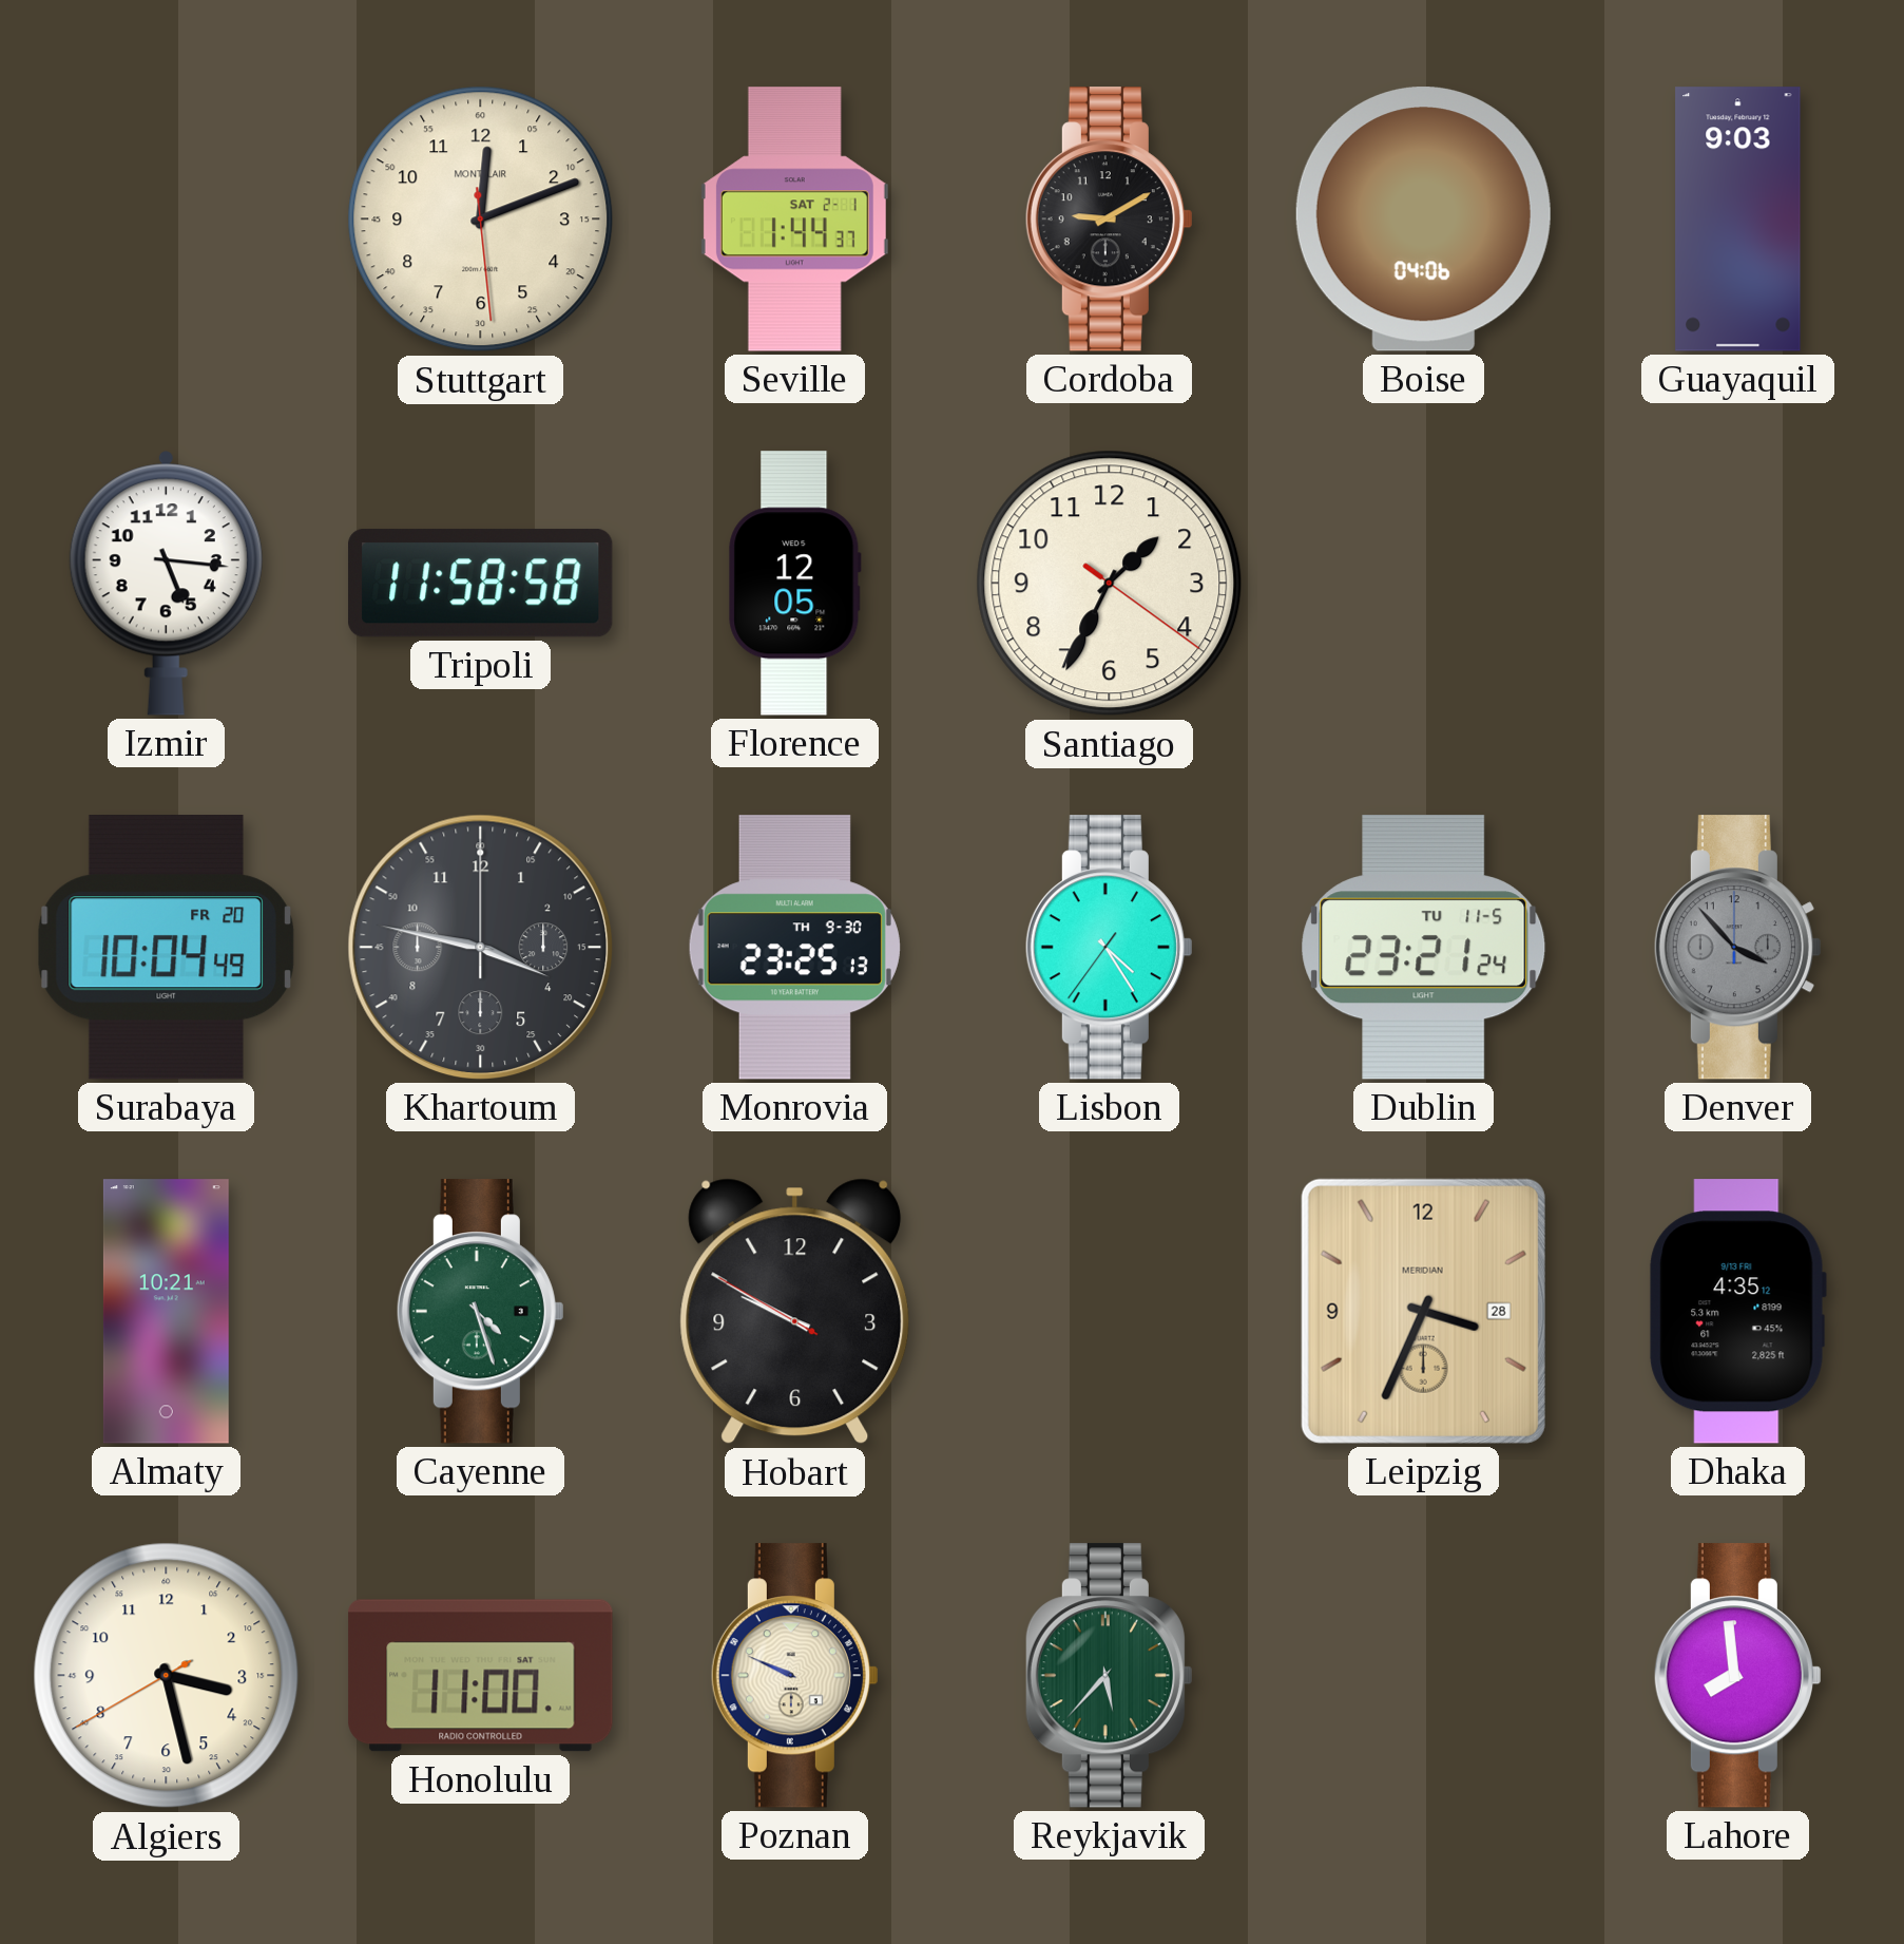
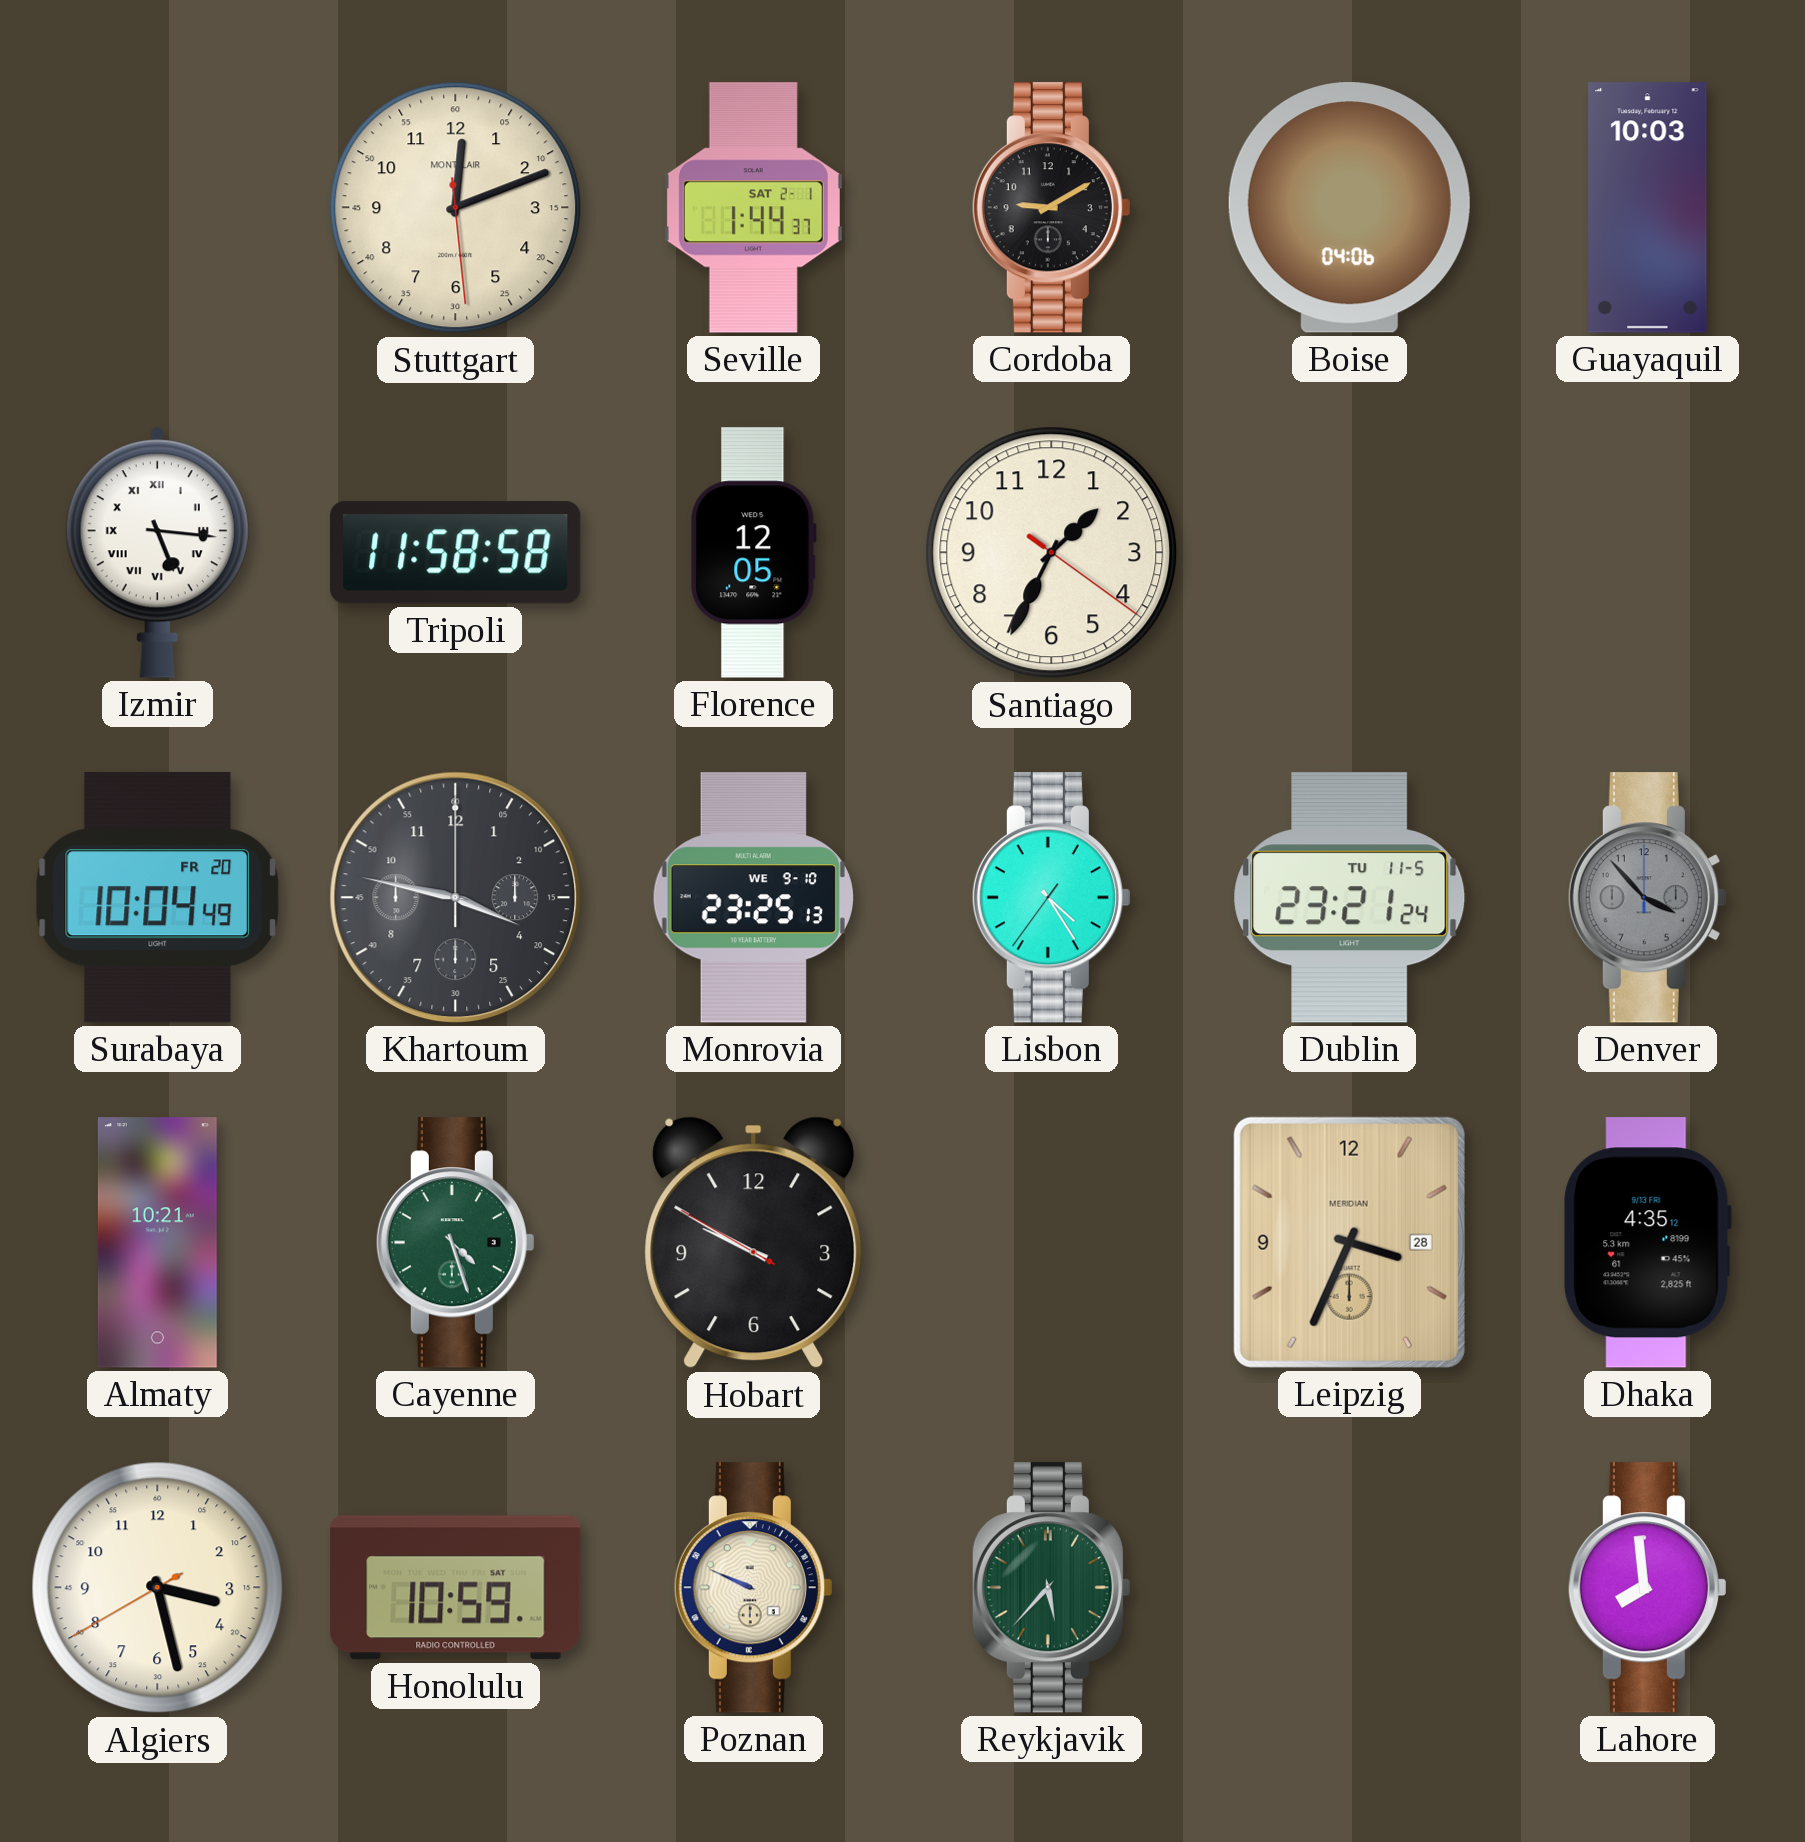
Guayaquil: 9:03 -> 10:03 (1648, 208)
Izmir numerals: Arabic -> Roman (157, 552)
Monrovia date: TH 9-30 -> WE 9-10 (753, 898)
Honolulu: 11:00 -> 10:59 (456, 1588)
